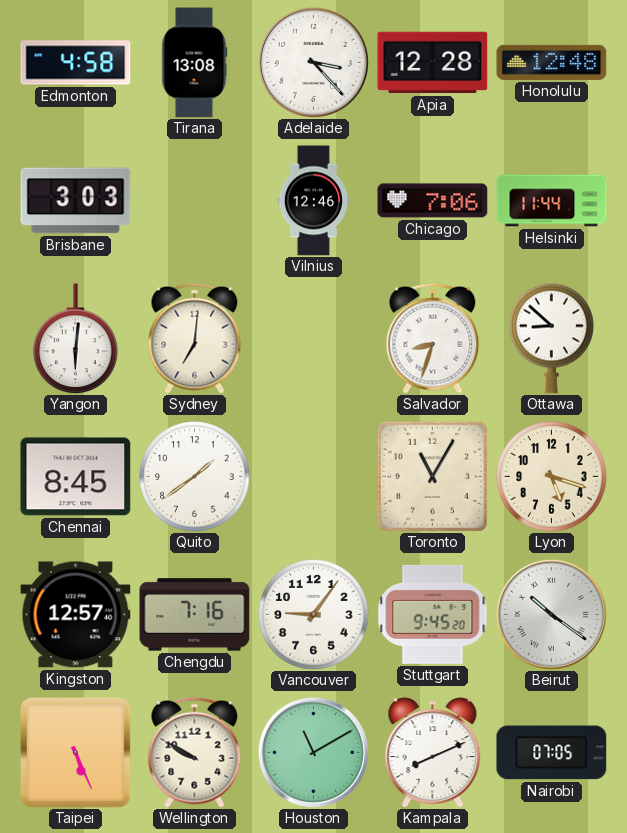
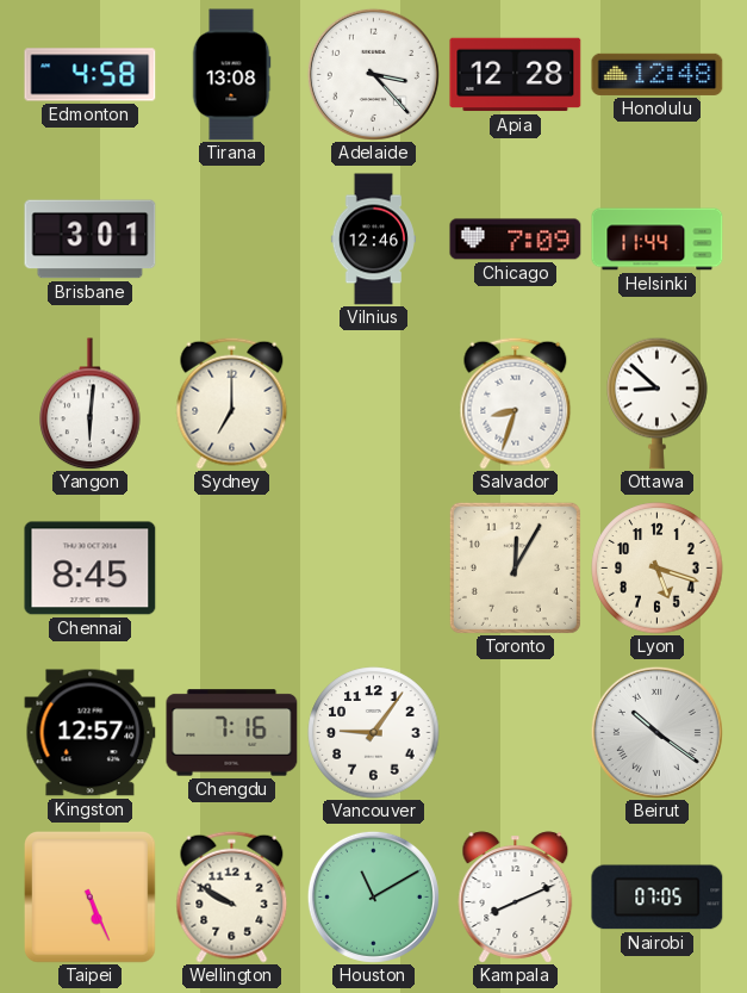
Brisbane: 3:03 -> 3:01 (91, 240)
Chicago: 7:06 -> 7:09 (516, 240)
Sydney: 7:01 -> 7:00 (232, 403)
Quito: 1:39 -> none (195, 477)
Toronto: 11:05 -> 12:05 (515, 567)
Stuttgart: 9:45 -> none (433, 614)
